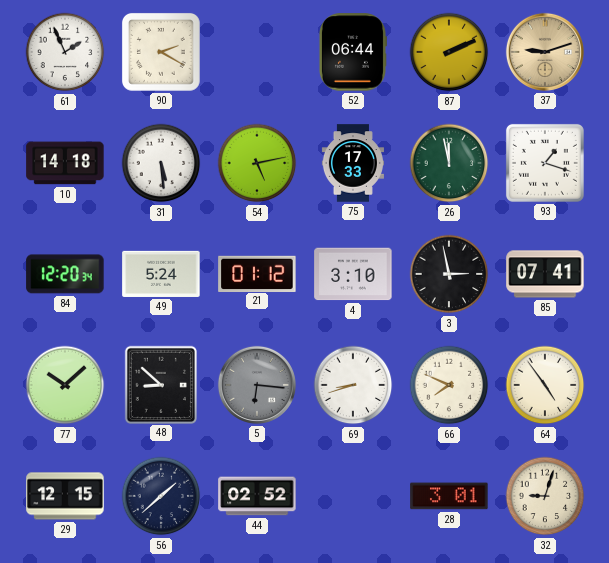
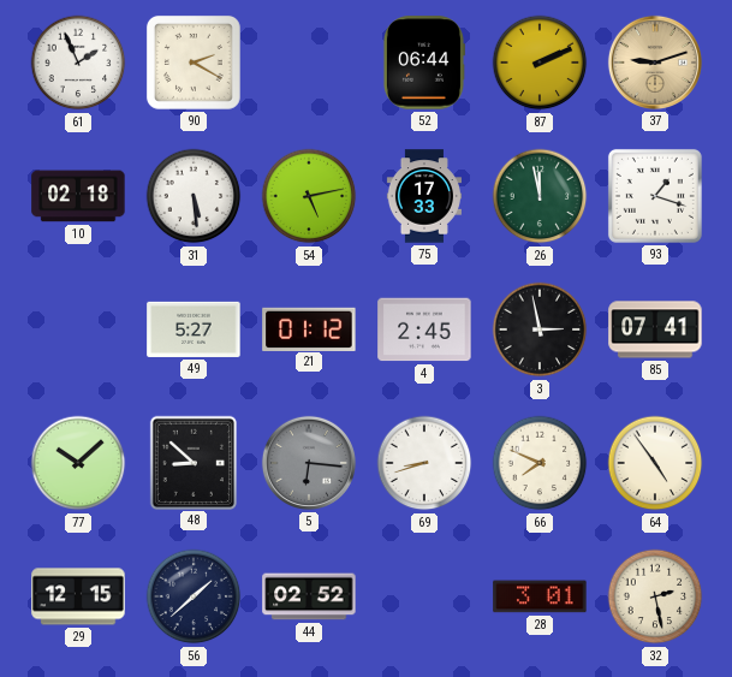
10: 14:18 -> 02:18 (78, 196)
84: 12:20 -> none (65, 274)
49: 5:24 -> 5:27 (194, 329)
4: 3:10 -> 2:45 (424, 329)
32: 9:03 -> 2:28 (655, 596)
